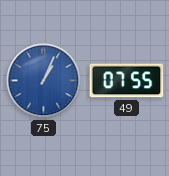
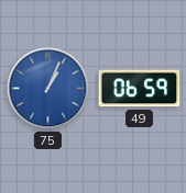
49: 07:55 -> 06:59 (140, 89)
